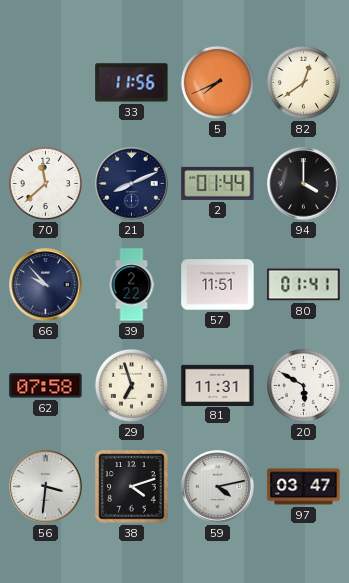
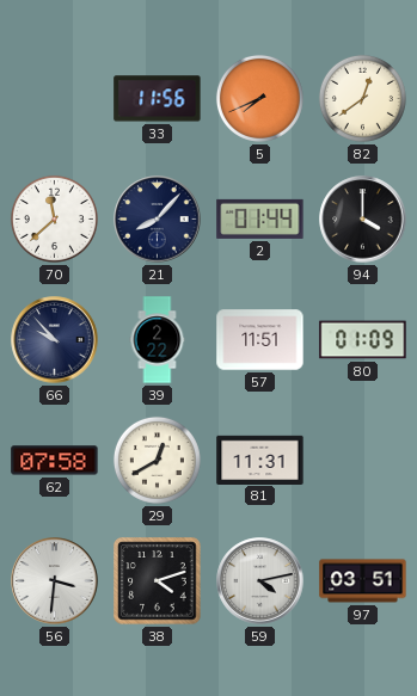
21: 8:11 -> 8:07 (158, 220)
80: 01:41 -> 01:09 (363, 340)
29: 6:57 -> 12:40 (157, 460)
20: 5:50 -> none (303, 385)
97: 03:47 -> 03:51 (363, 581)
